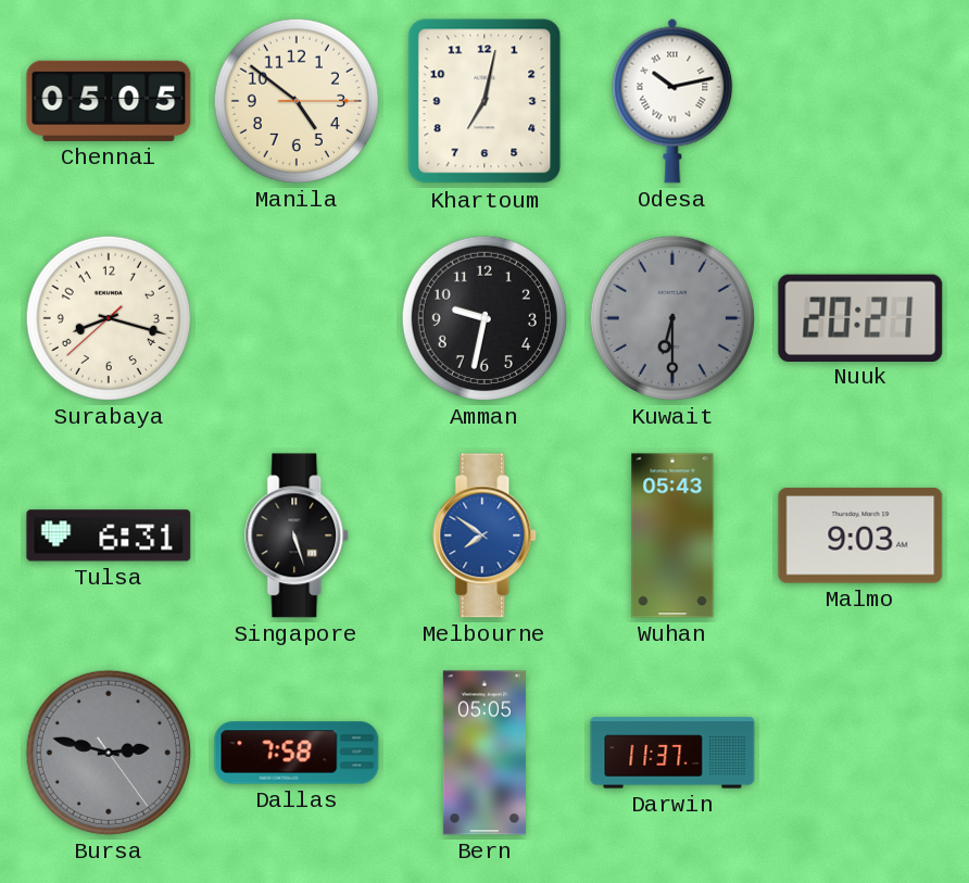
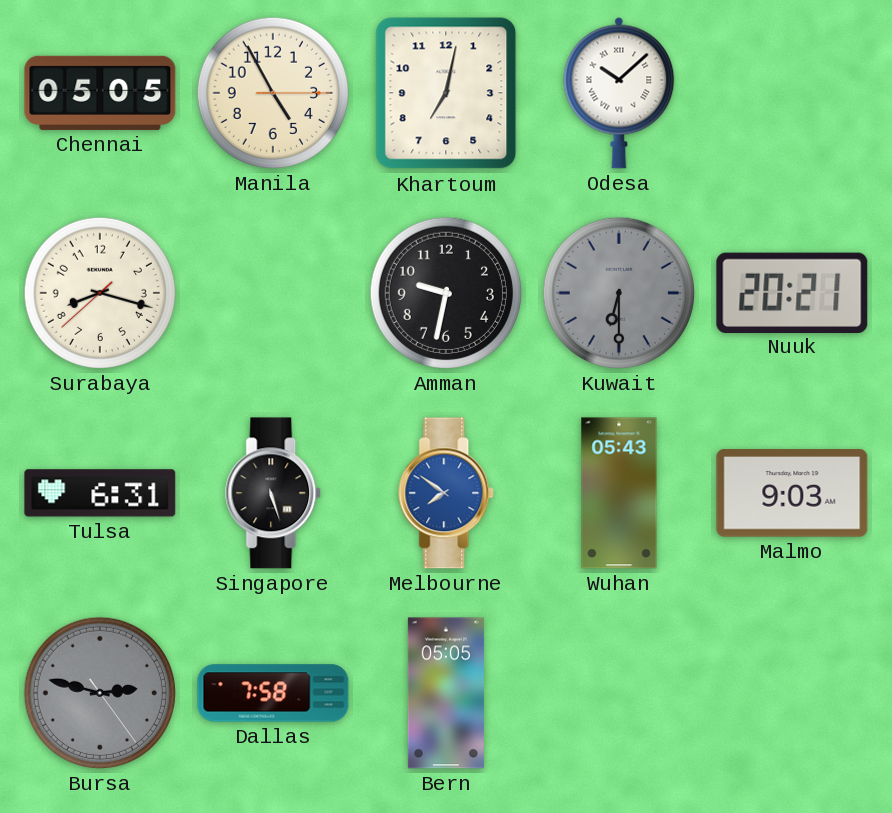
Manila: 4:51 -> 4:55 (273, 93)
Odesa: 10:13 -> 10:08 (619, 93)
Darwin: 11:37 -> none (672, 753)
